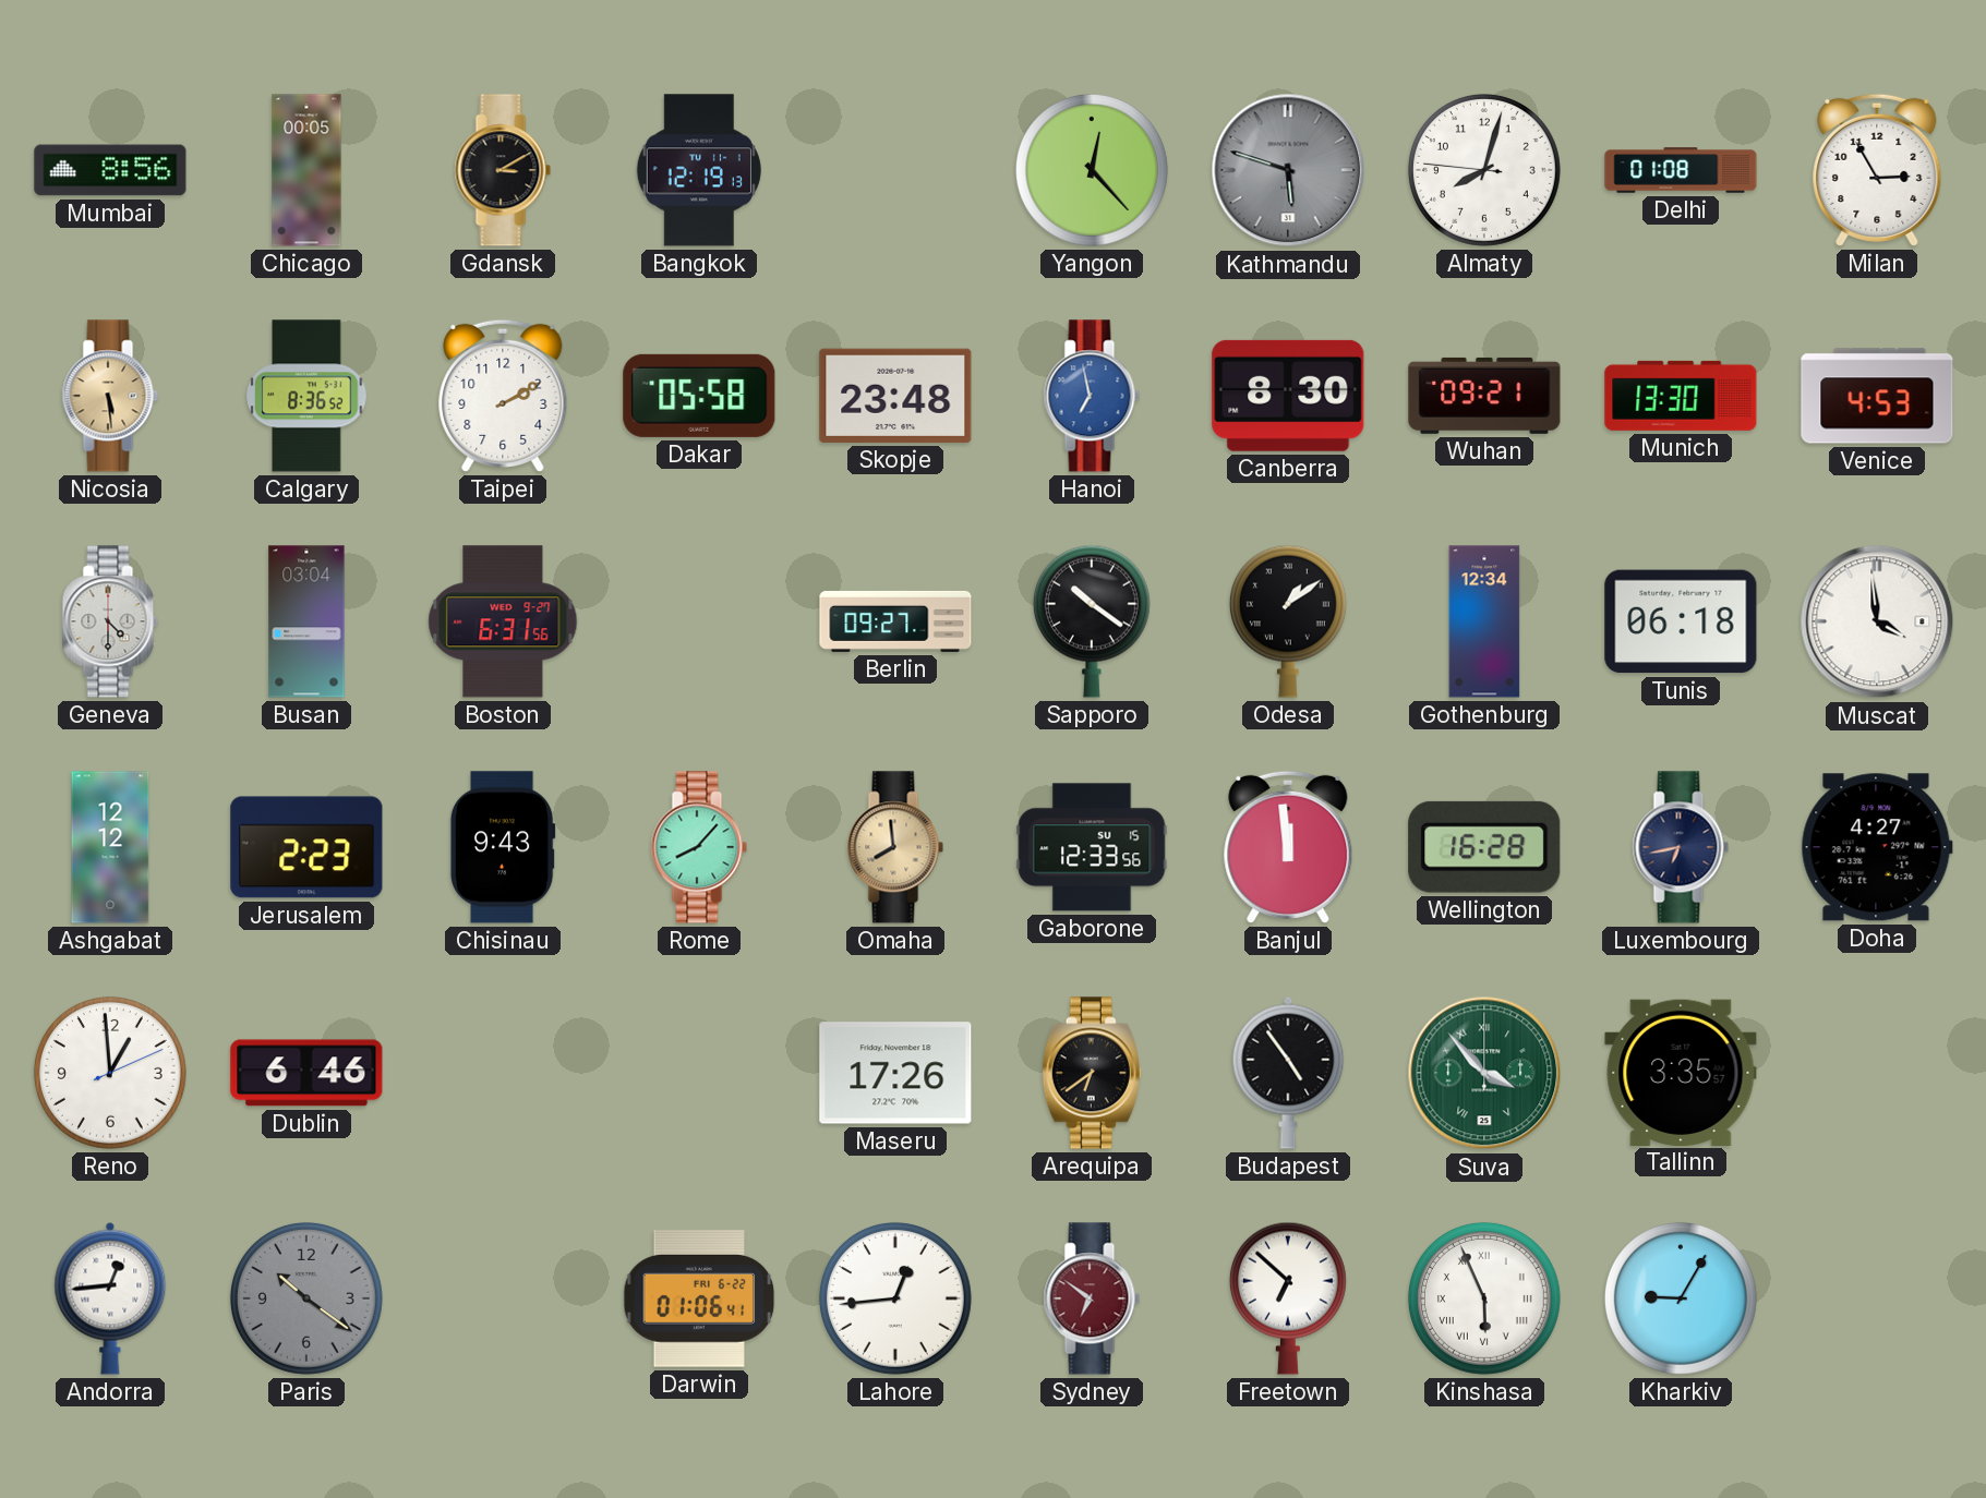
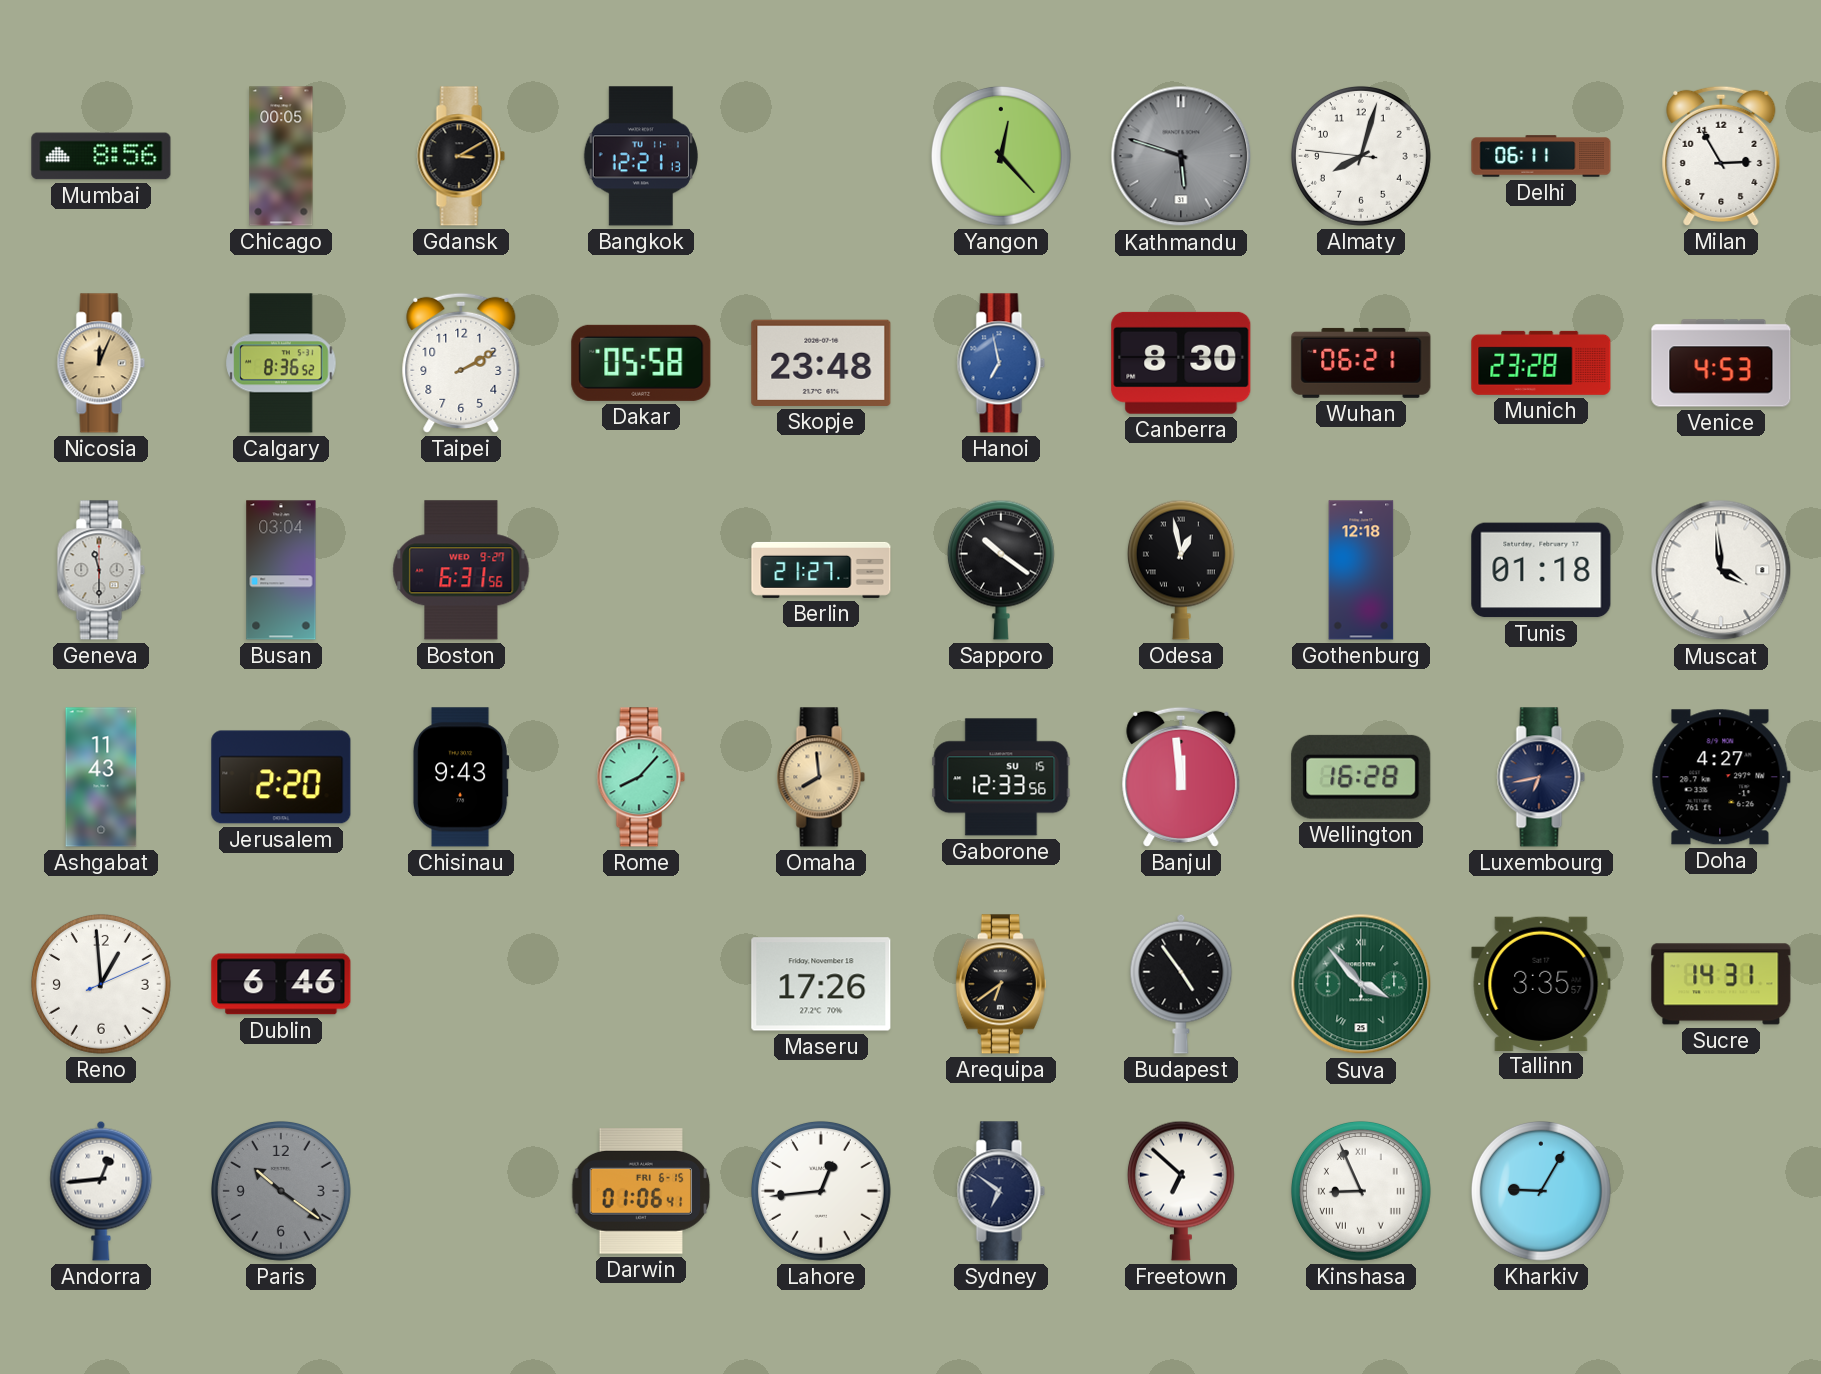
Bangkok: 12:19 -> 12:21 (641, 156)
Delhi: 01:08 -> 06:11 (1541, 156)
Nicosia: 5:29 -> 12:04 (101, 363)
Wuhan: 09:21 -> 06:21 (1361, 363)
Munich: 13:30 -> 23:28 (1541, 363)
Geneva: 4:30 -> 11:30 (101, 570)
Berlin: 09:27 -> 21:27 (821, 570)
Odesa: 1:09 -> 12:58 (1181, 570)
Gothenburg: 12:34 -> 12:18 (1361, 570)
Tunis: 06:18 -> 01:18 (1541, 570)
Ashgabat: 12:12 -> 11:43 (101, 777)
Jerusalem: 2:23 -> 2:20 (281, 777)
Sucre: none -> 14:31 (1721, 984)
Darwin date: FRI 6-22 -> FRI 6-15 (641, 1191)
Sydney dial: burgundy -> navy (1001, 1191)
Kinshasa: 5:56 -> 8:56 (1361, 1191)
